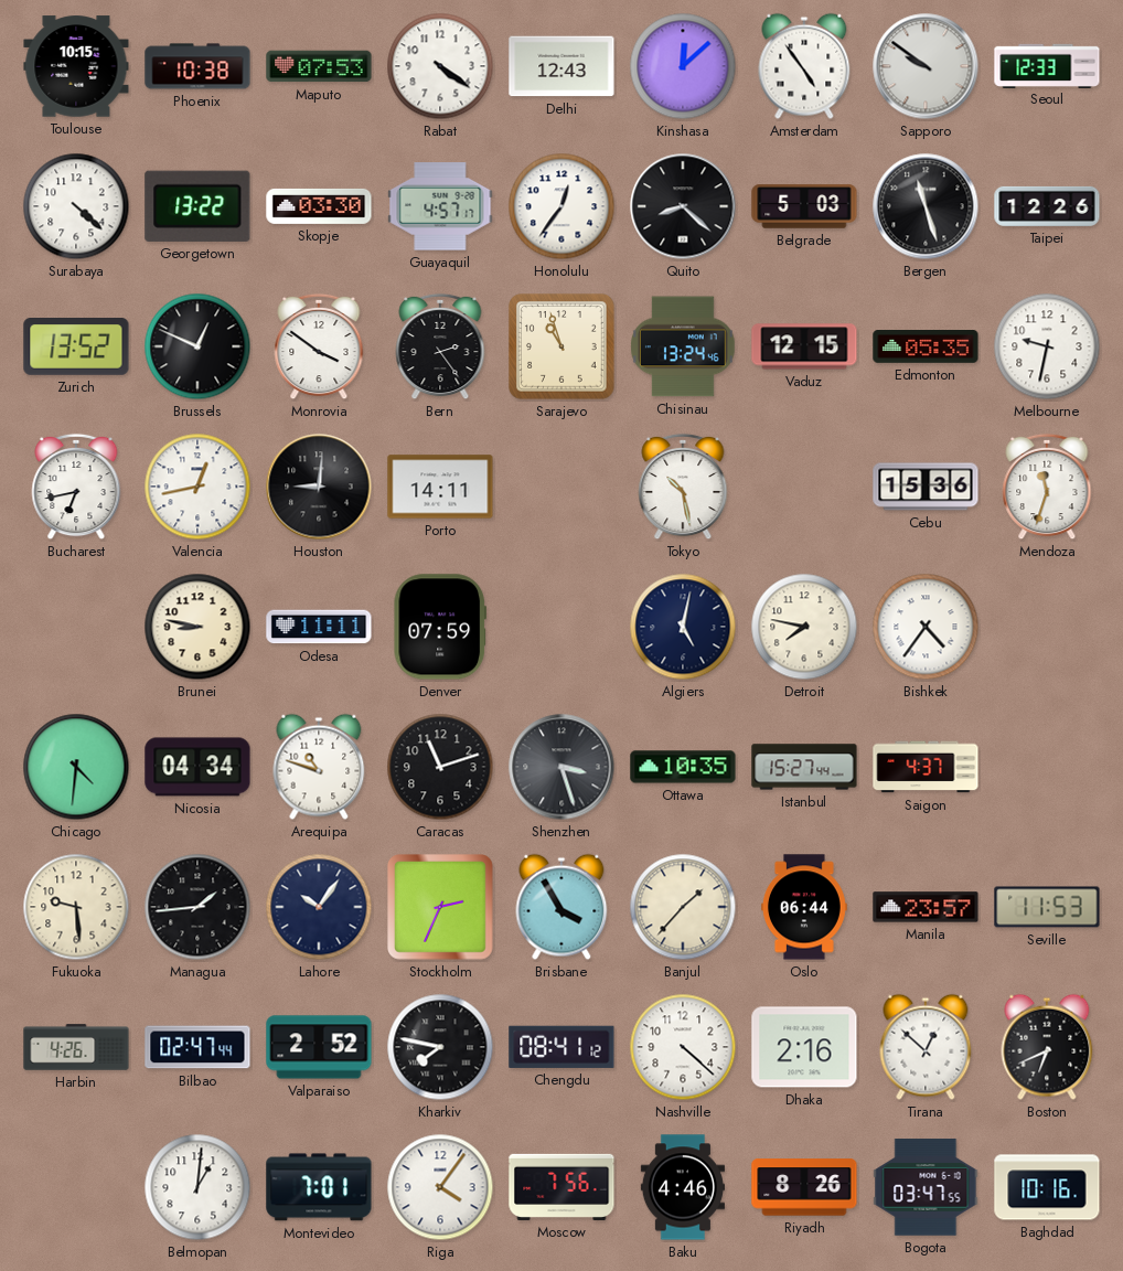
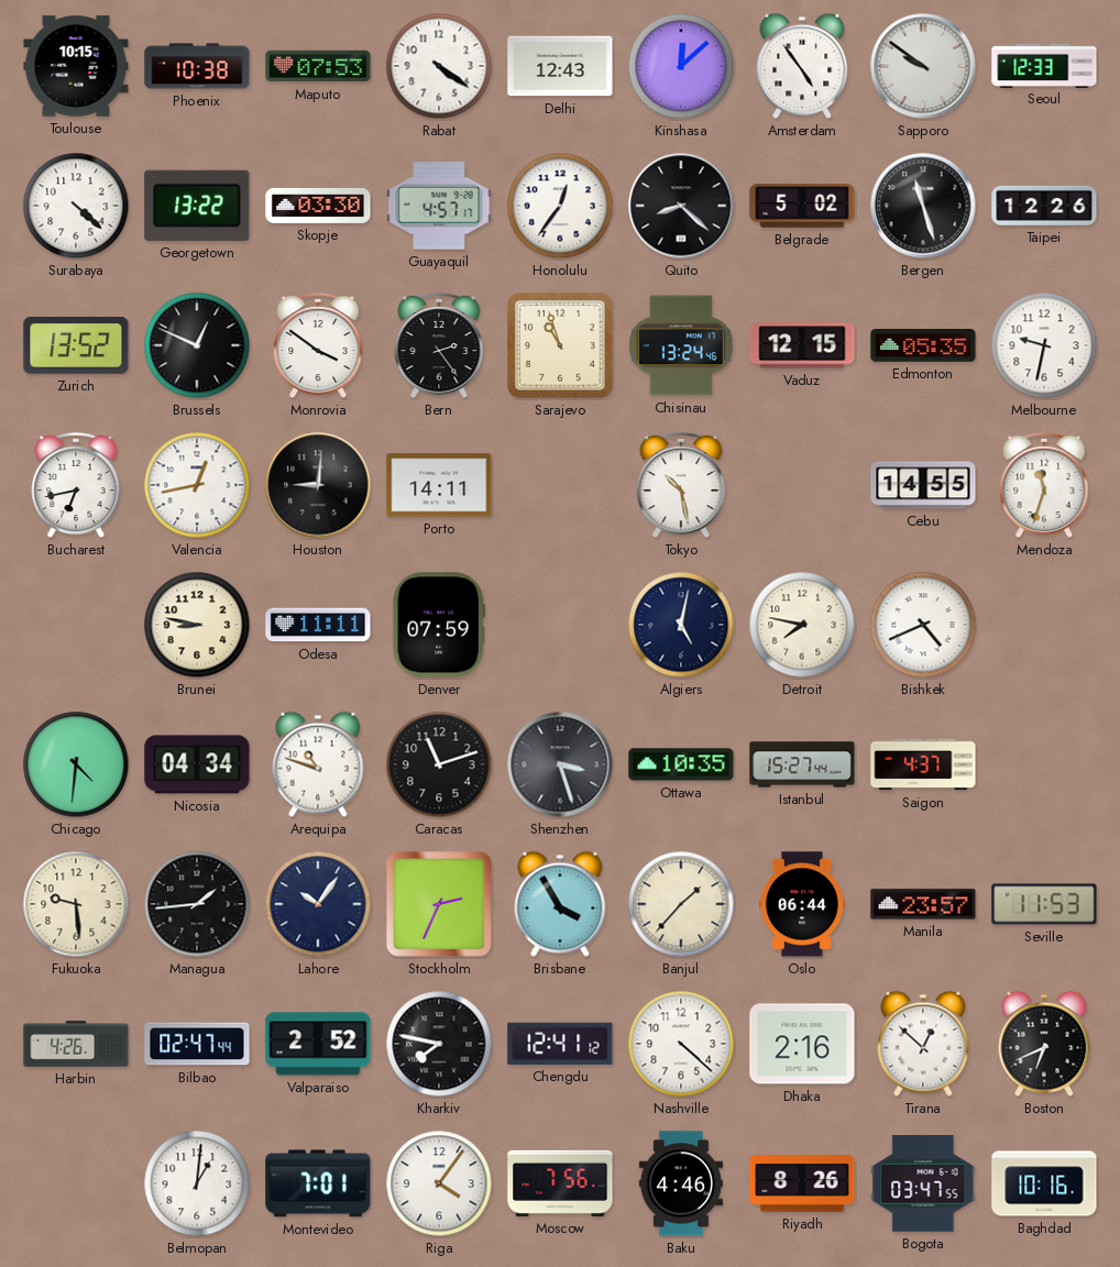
Belgrade: 5:03 -> 5:02 (802, 206)
Cebu: 15:36 -> 14:55 (923, 485)
Bishkek: 4:36 -> 4:41 (923, 625)
Chengdu: 08:41 -> 12:41 (560, 1044)
